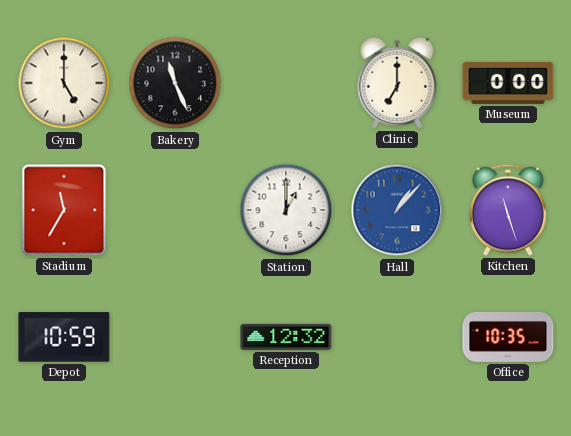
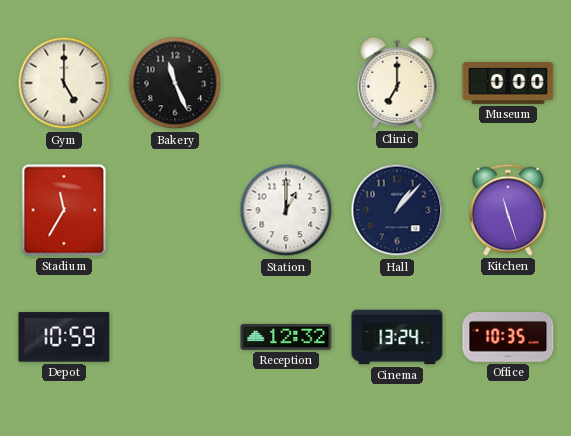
Hall dial: blue -> navy (397, 210)
Cinema: none -> 13:24 (397, 337)
